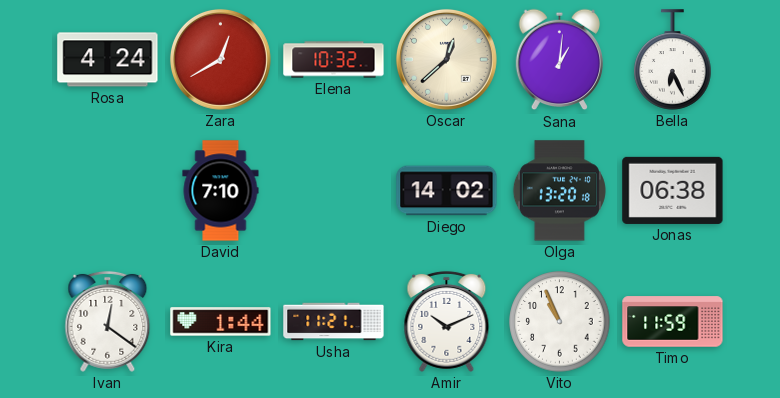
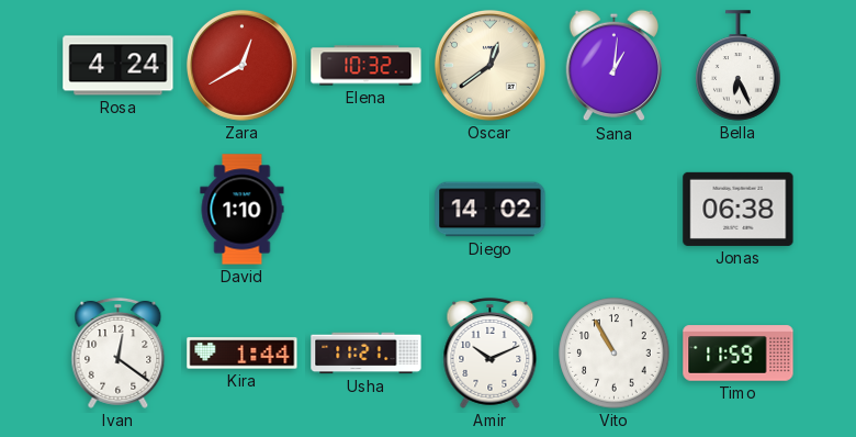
Oscar: 12:38 -> 12:39 (489, 65)
David: 7:10 -> 1:10 (243, 210)
Olga: 13:20 -> none (559, 191)
Vito: 10:56 -> 10:55 (615, 354)
